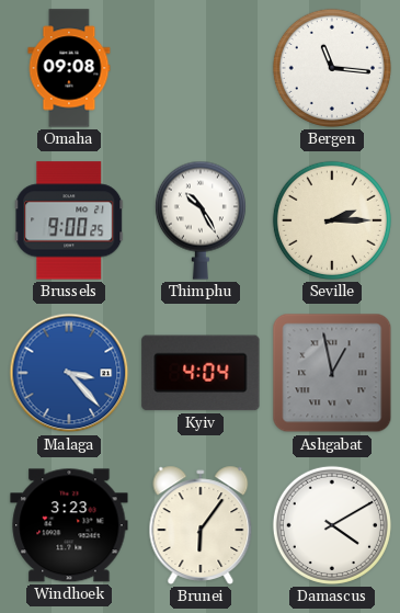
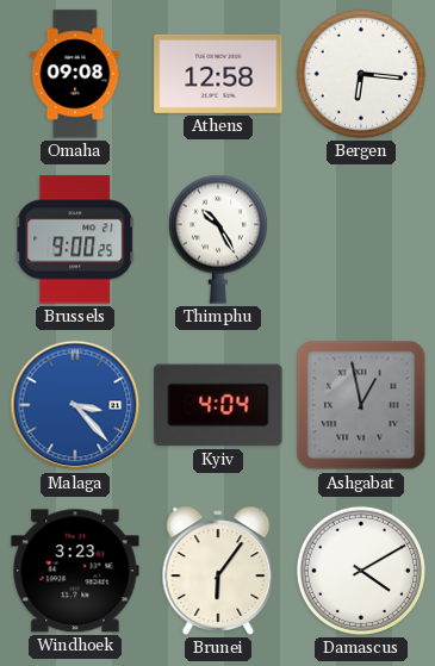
Athens: none -> 12:58 (218, 74)
Bergen: 11:16 -> 6:16 (361, 74)
Seville: 2:15 -> none (332, 220)
